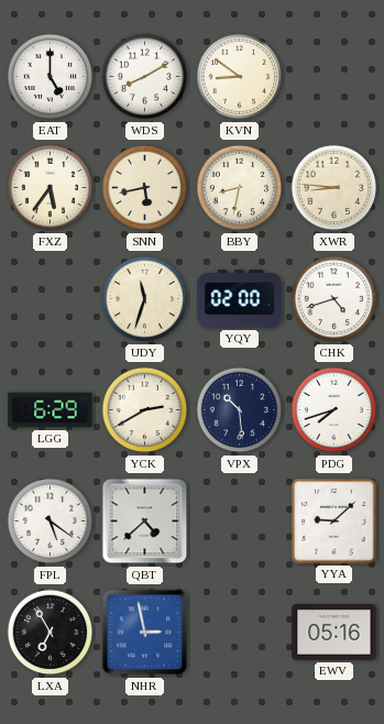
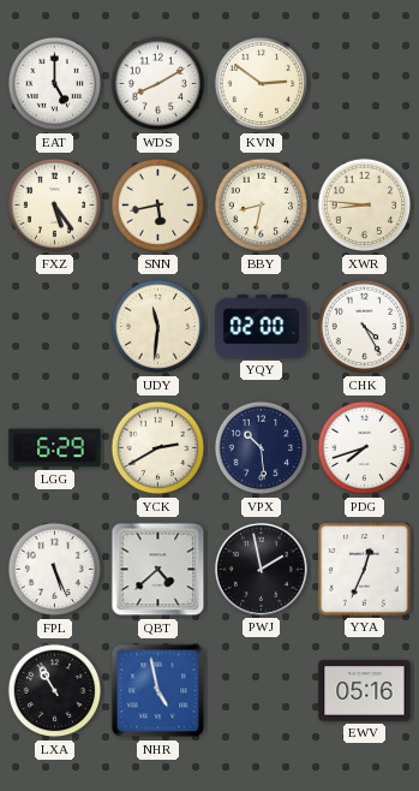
KVN: 8:51 -> 2:51 (262, 84)
FXZ: 5:36 -> 5:24 (55, 206)
UDY: 11:33 -> 11:31 (158, 327)
CHK: 4:42 -> 4:25 (365, 327)
FPL: 5:21 -> 5:26 (55, 570)
PWJ: none -> 1:58 (261, 569)
YYA: 9:08 -> 12:34 (365, 570)
LXA: 6:55 -> 10:55 (55, 691)
NHR: 2:58 -> 4:58 (158, 691)
